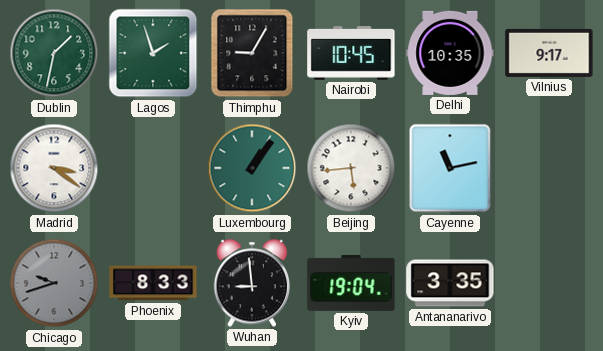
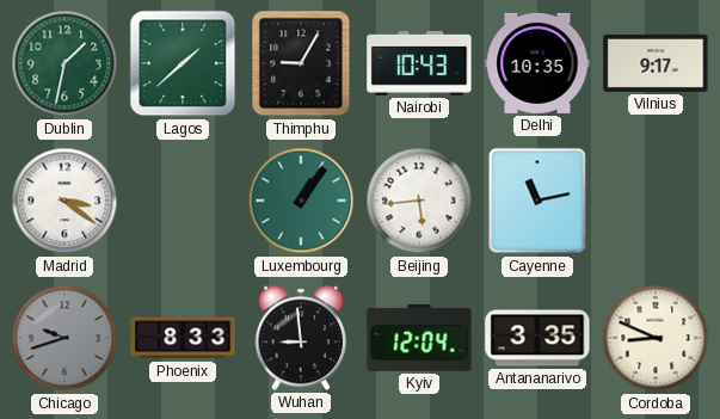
Lagos: 1:57 -> 1:38 (183, 63)
Nairobi: 10:45 -> 10:43 (419, 64)
Kyiv: 19:04 -> 12:04 (419, 338)
Cordoba: none -> 8:49 (656, 338)
